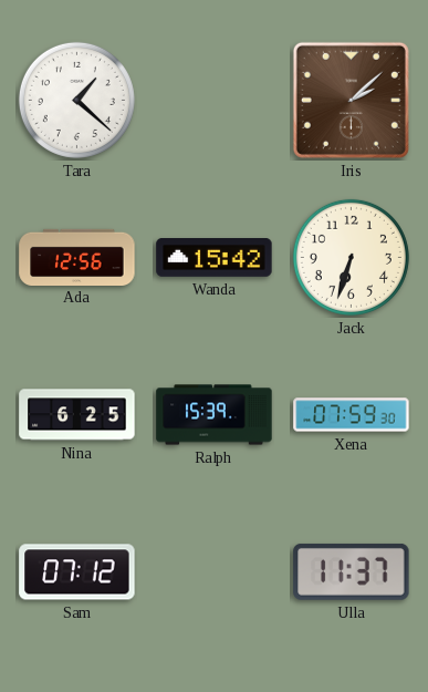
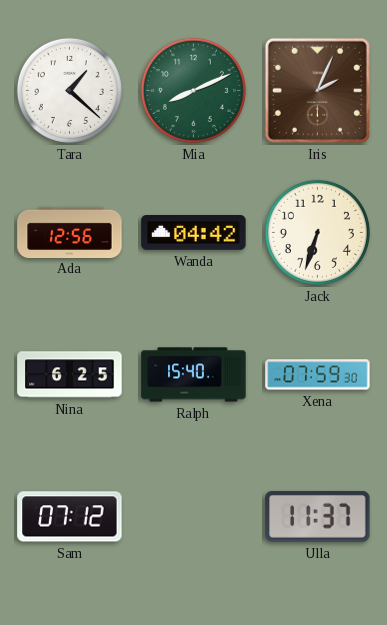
Mia: none -> 8:11 (193, 90)
Iris: 2:08 -> 2:04 (317, 90)
Wanda: 15:42 -> 04:42 (194, 233)
Ralph: 15:39 -> 15:40 (194, 375)
